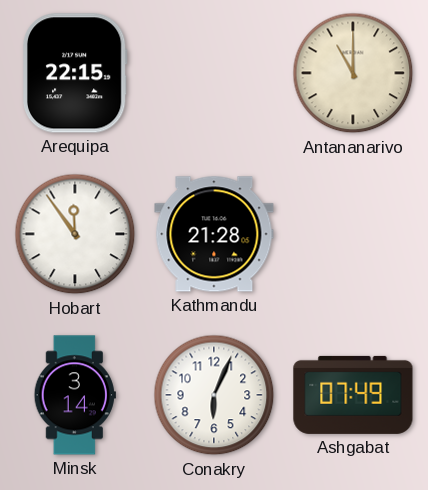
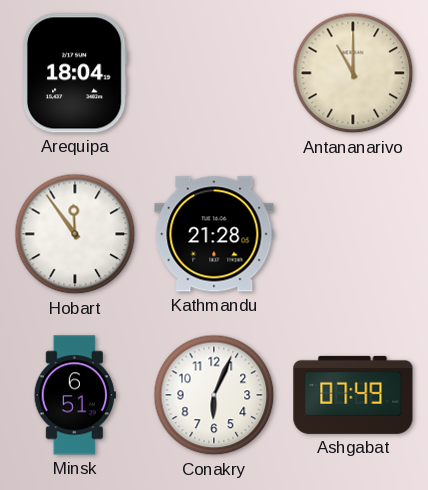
Arequipa: 22:15 -> 18:04 (75, 73)
Minsk: 3:14 -> 6:51 (75, 395)
